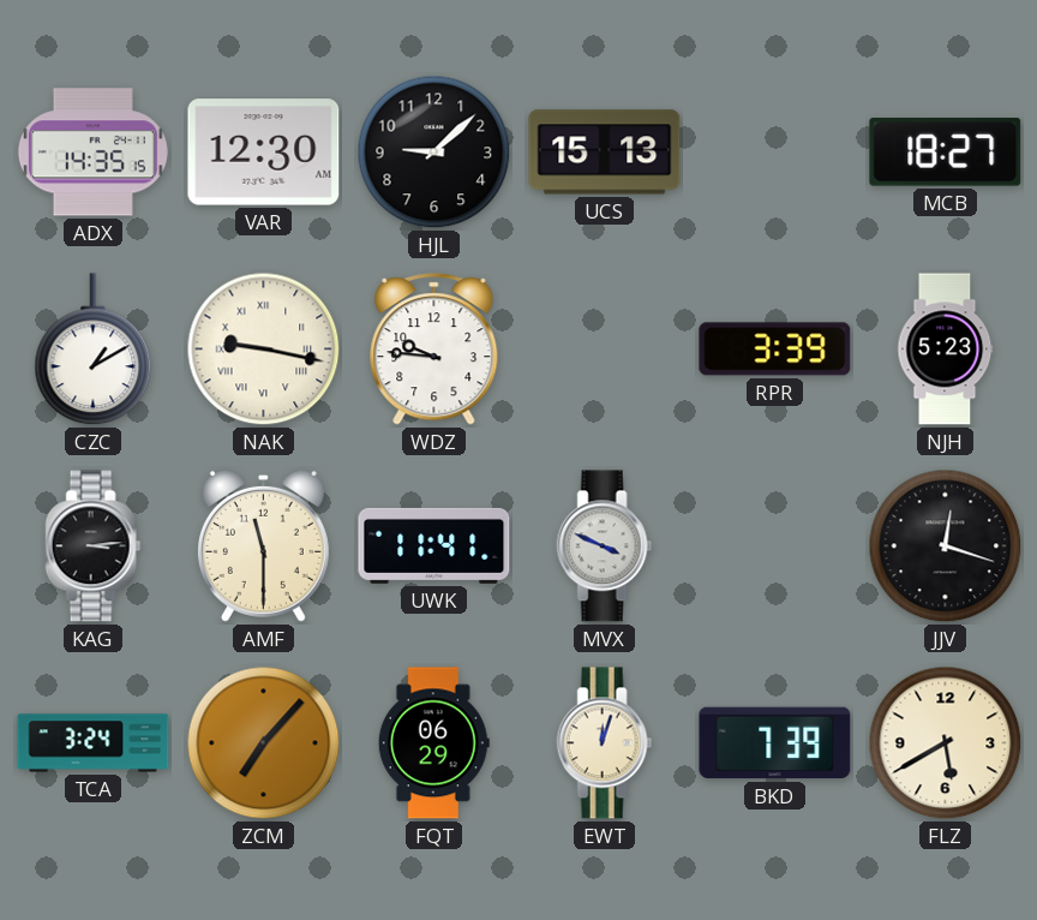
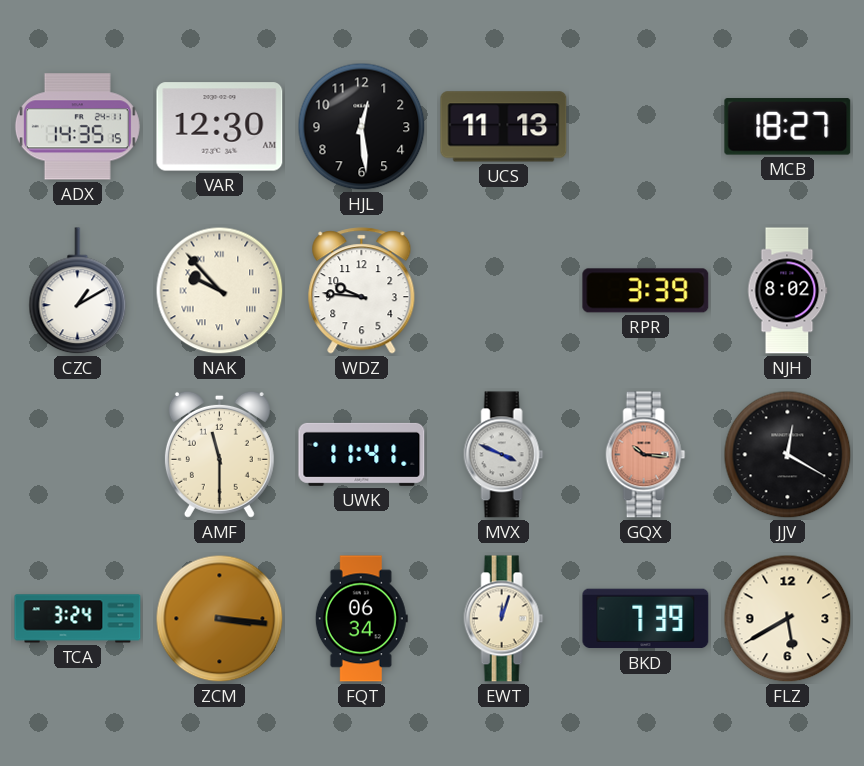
HJL: 9:08 -> 12:29 (362, 127)
UCS: 15:13 -> 11:13 (504, 127)
NAK: 9:17 -> 9:53 (220, 291)
NJH: 5:23 -> 8:02 (788, 291)
KAG: 3:14 -> none (94, 546)
GQX: none -> 10:16 (646, 455)
JJV: 12:18 -> 12:20 (788, 455)
ZCM: 7:07 -> 3:16 (220, 619)
FQT: 06:29 -> 06:34 (361, 619)
